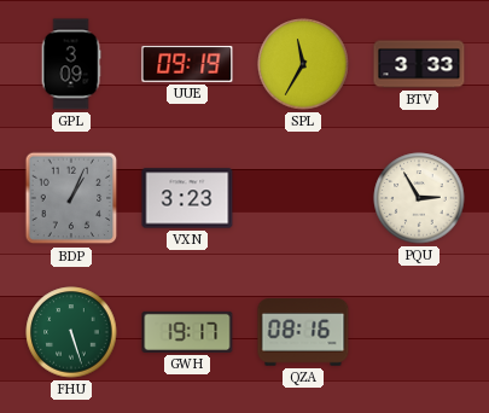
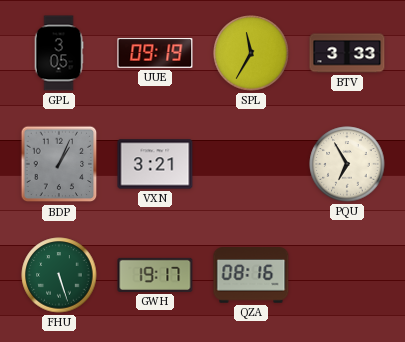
GPL: 3:09 -> 3:05 (59, 53)
VXN: 3:23 -> 3:21 (155, 164)
PQU: 2:55 -> 6:55 (347, 164)
